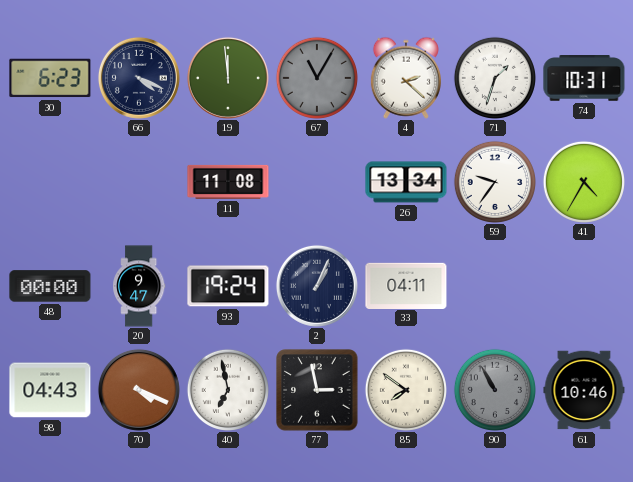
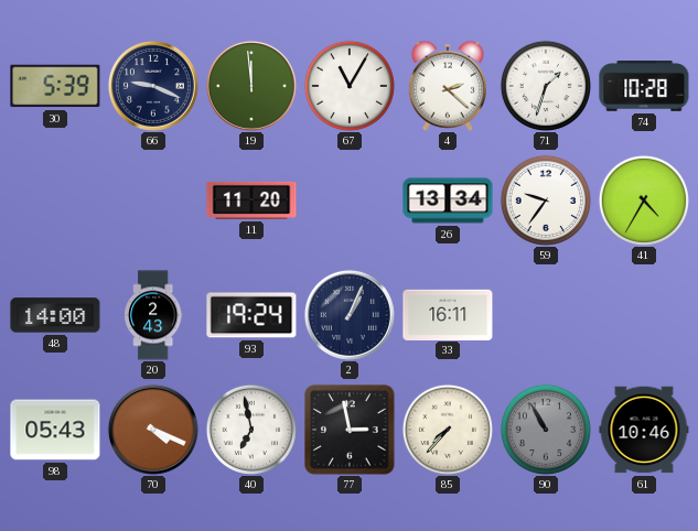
30: 6:23 -> 5:39 (55, 86)
66: 4:19 -> 9:19 (153, 86)
67 dial: grey -> white (350, 86)
74: 10:31 -> 10:28 (644, 87)
11: 11:08 -> 11:20 (251, 201)
48: 00:00 -> 14:00 (55, 315)
20: 9:47 -> 2:43 (154, 315)
33: 04:11 -> 16:11 (448, 314)
98: 04:43 -> 05:43 (55, 430)
85: 7:51 -> 7:37 (448, 430)
